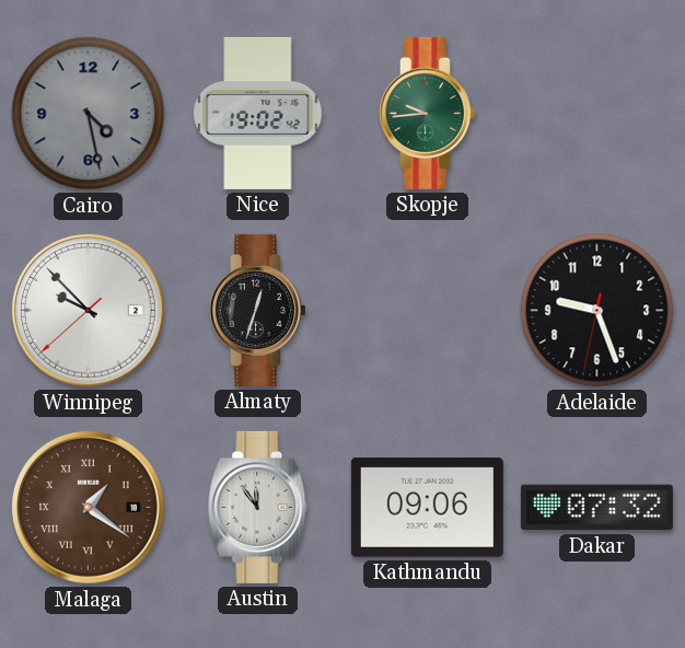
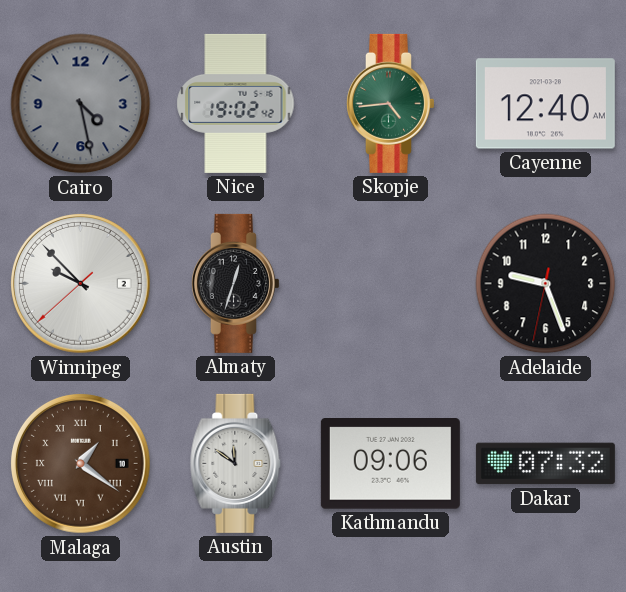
Skopje: 9:44 -> 4:44 (390, 103)
Cayenne: none -> 12:40 (545, 104)
Austin: 11:54 -> 11:51 (236, 463)
